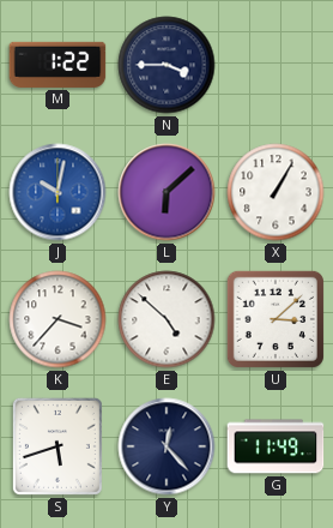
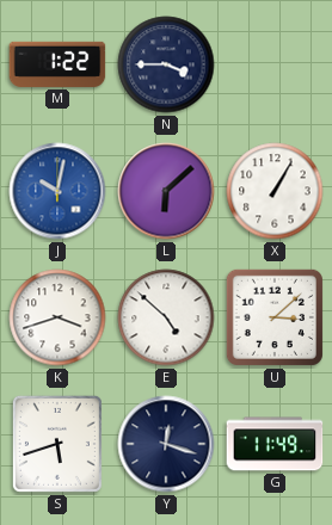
K: 3:37 -> 3:42 (57, 317)
Y: 12:23 -> 12:18 (166, 444)
